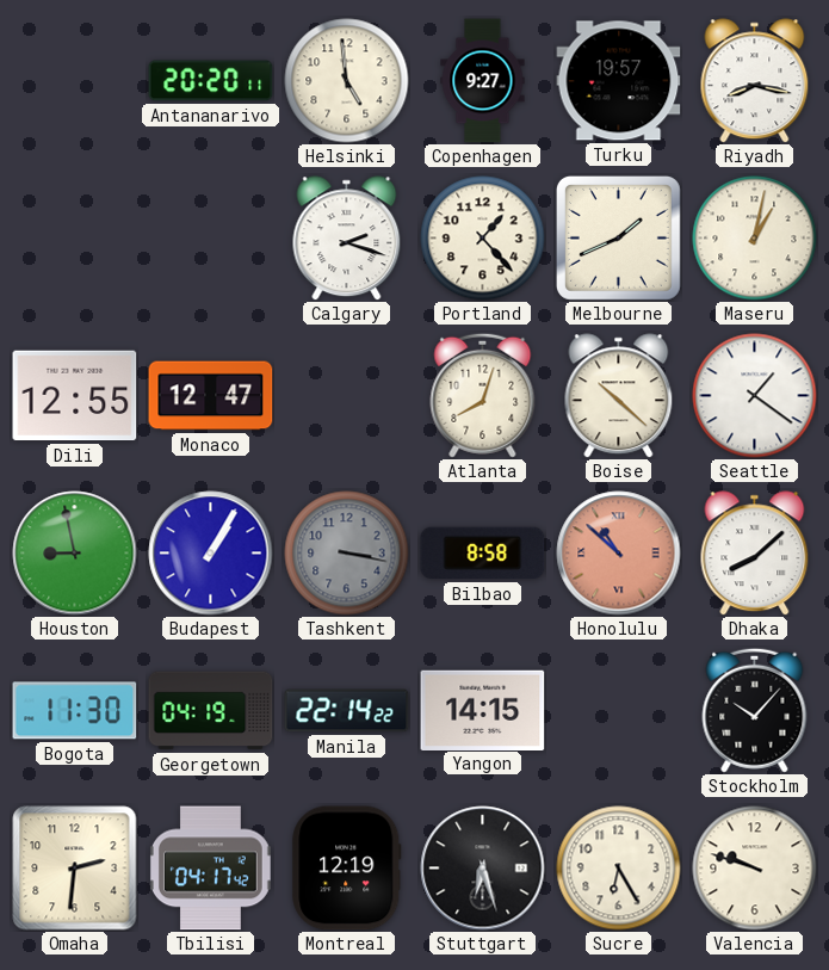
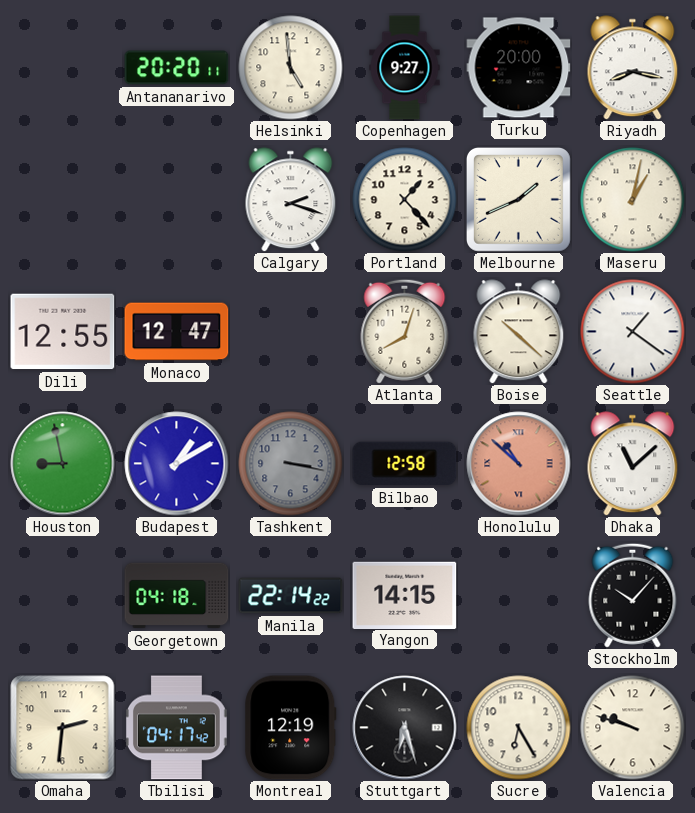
Turku: 19:57 -> 20:00 (519, 68)
Budapest: 1:05 -> 1:10 (177, 464)
Bilbao: 8:58 -> 12:58 (405, 464)
Dhaka: 8:08 -> 11:08 (633, 464)
Bogota: 11:30 -> none (75, 711)
Georgetown: 04:19 -> 04:18 (177, 596)
